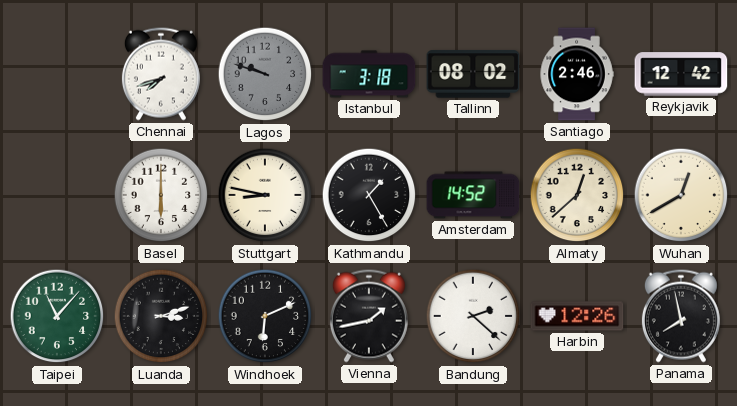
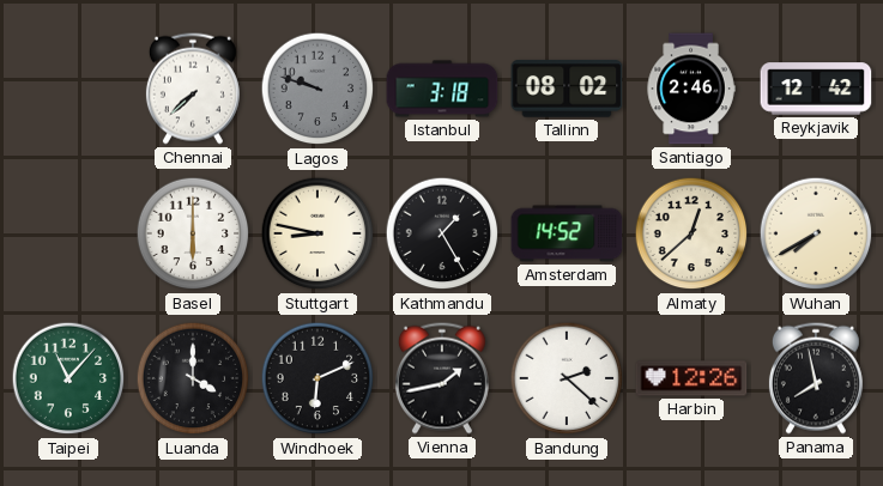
Chennai: 7:42 -> 7:38 (193, 89)
Wuhan: 12:40 -> 7:40 (816, 233)
Luanda: 3:12 -> 4:00 (193, 378)
